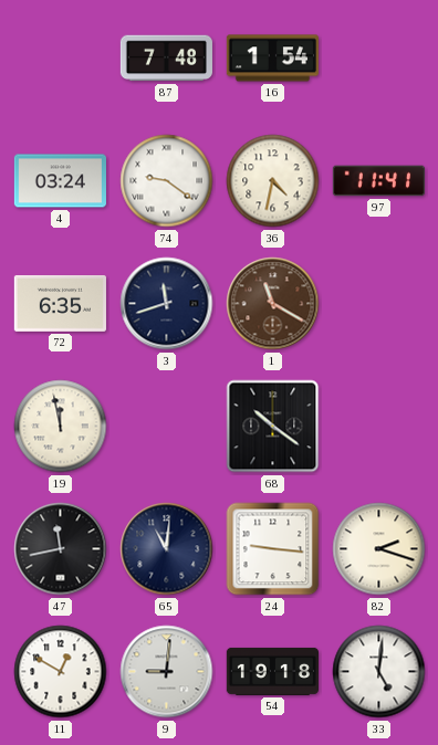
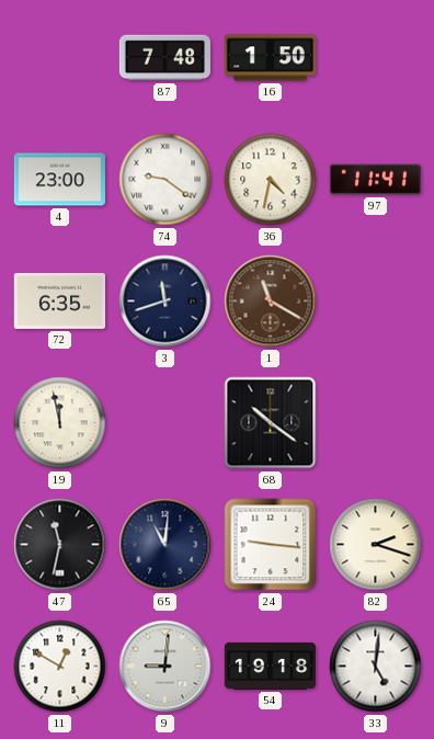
16: 1:54 -> 1:50 (270, 58)
4: 03:24 -> 23:00 (59, 180)
47: 11:43 -> 11:32 (60, 545)
